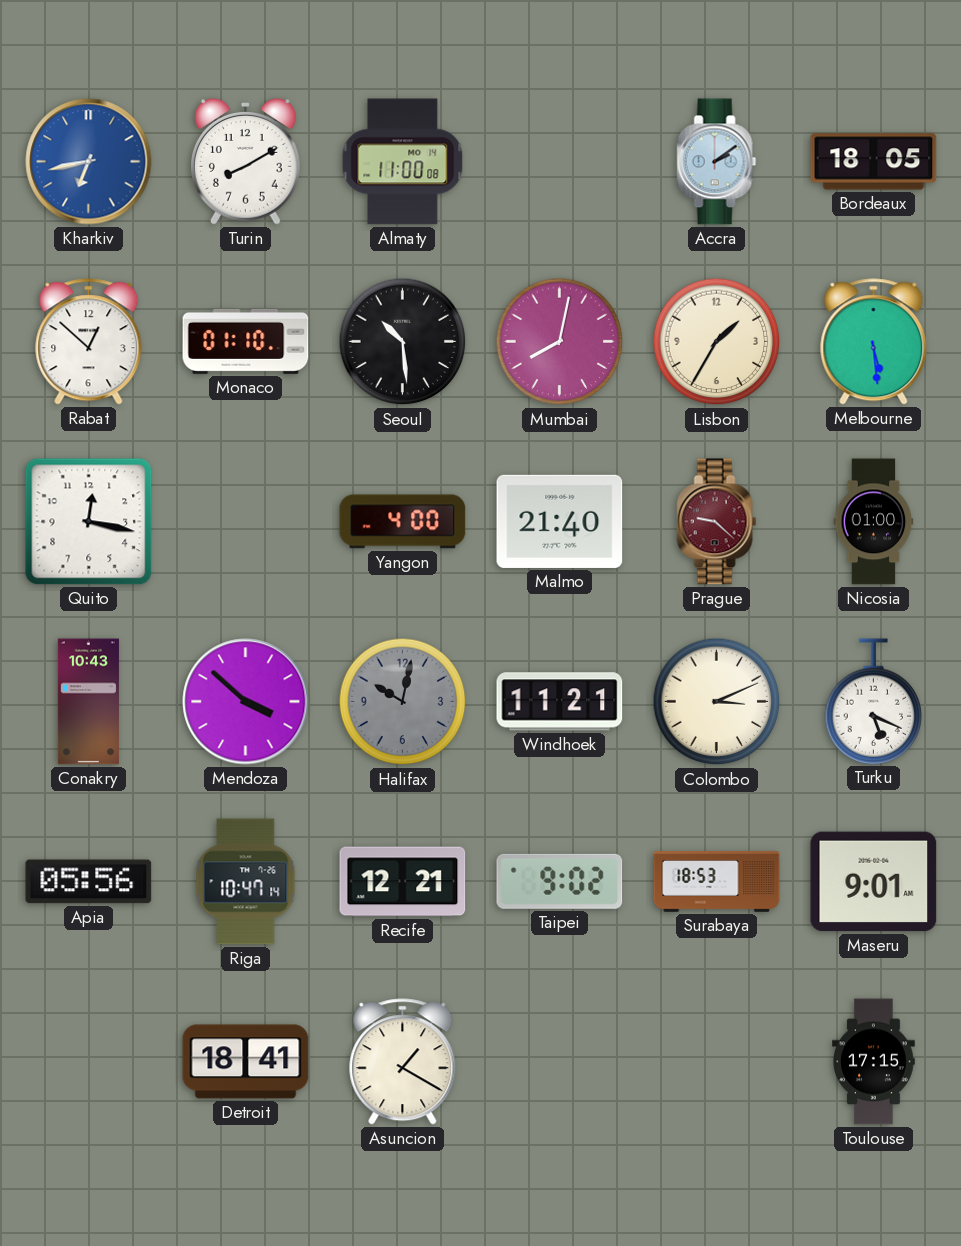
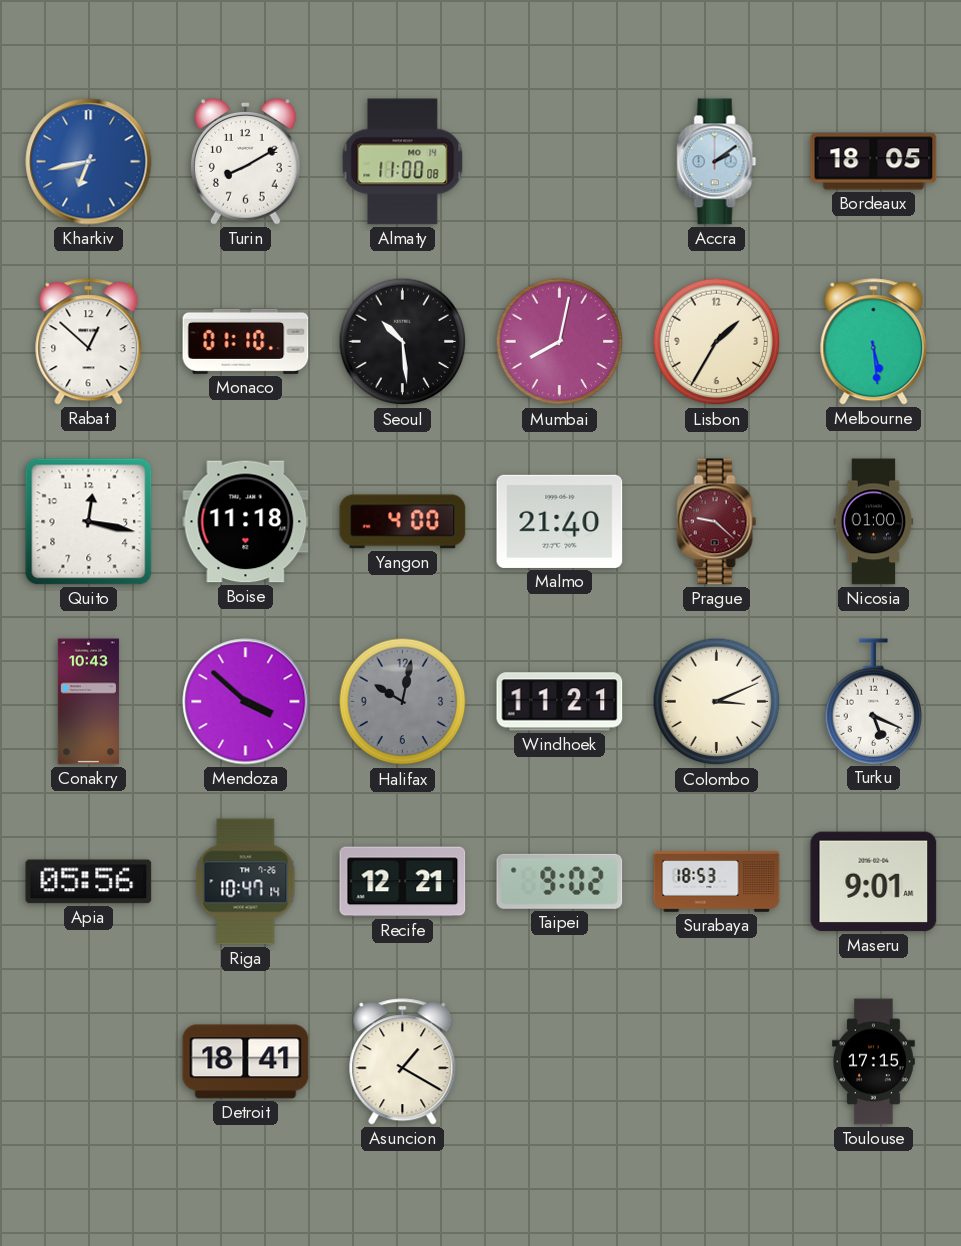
Boise: none -> 11:18 (246, 522)
